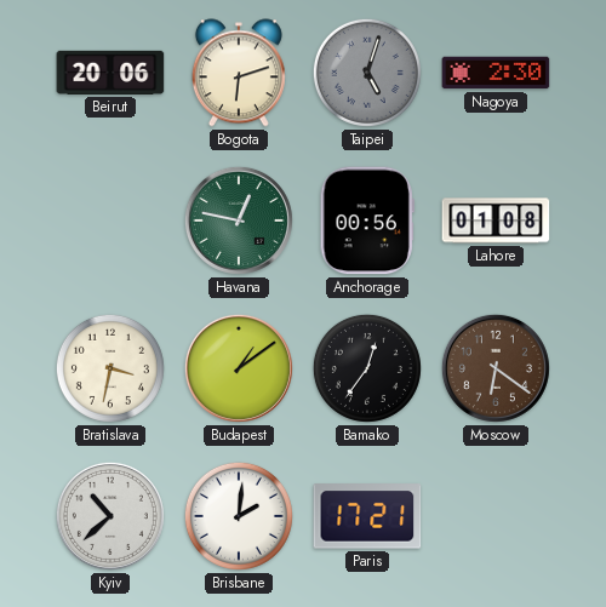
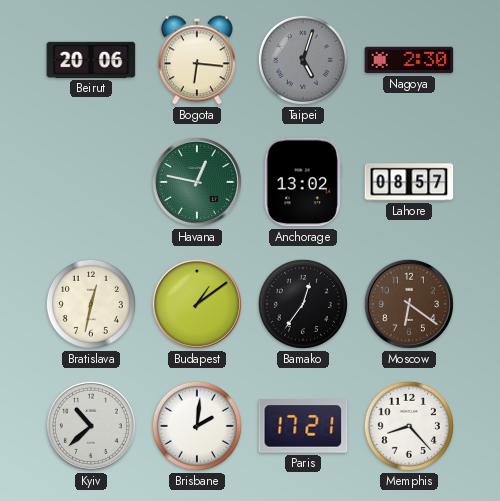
Bogota: 6:12 -> 6:16 (197, 60)
Anchorage: 00:56 -> 13:02 (303, 182)
Lahore: 01:08 -> 08:57 (409, 182)
Bratislava: 3:32 -> 12:32 (91, 304)
Memphis: none -> 8:23 (409, 426)
